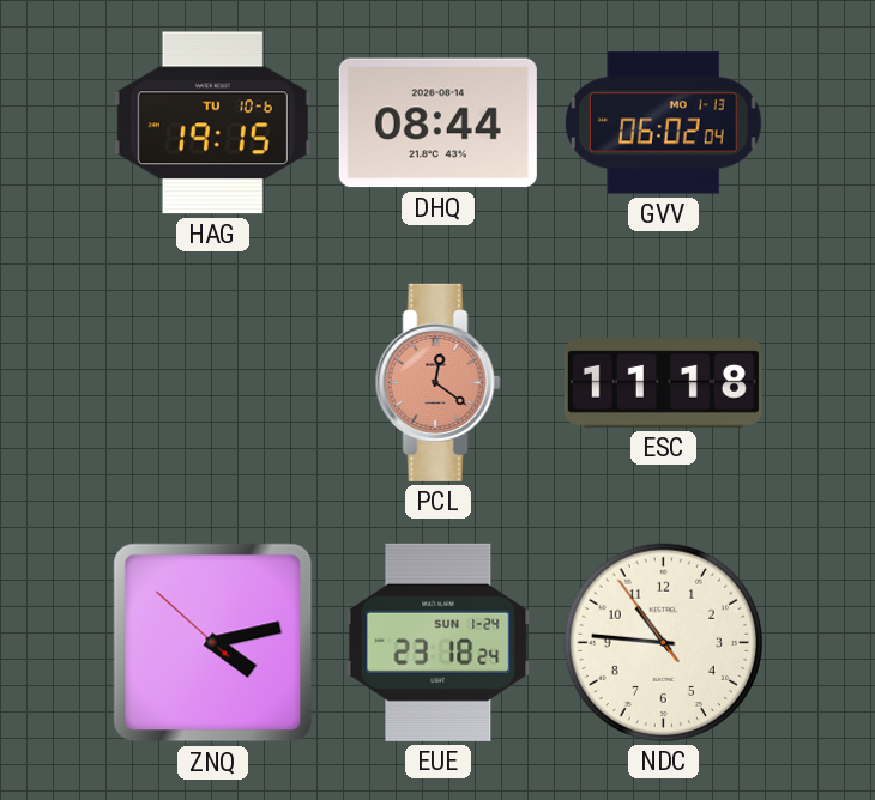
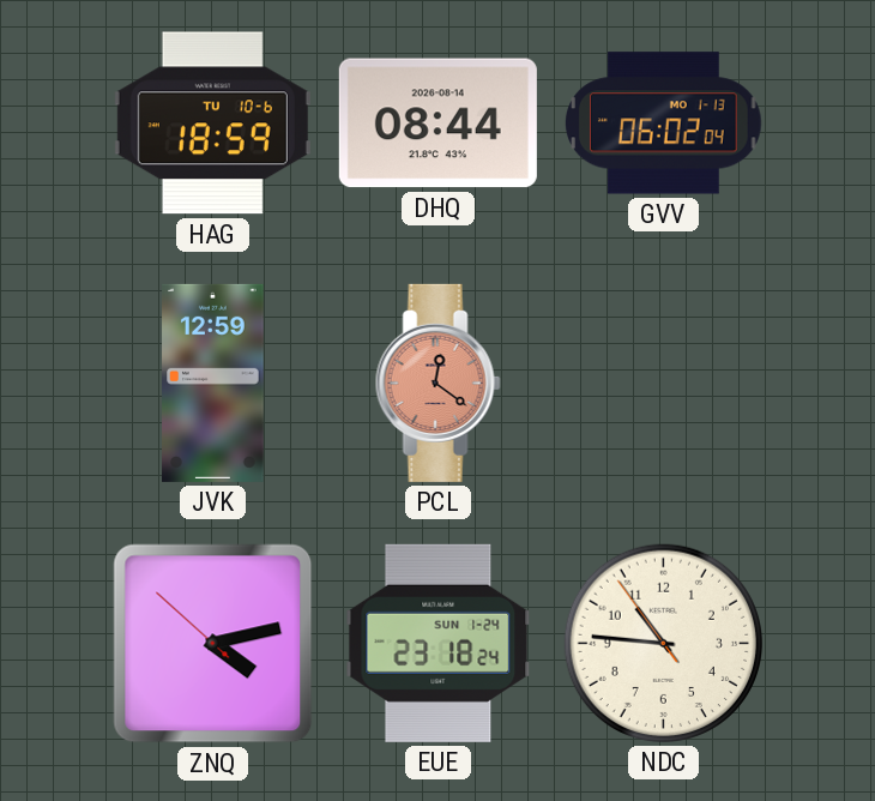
HAG: 19:15 -> 18:59 (212, 124)
JVK: none -> 12:59 (213, 383)
ESC: 11:18 -> none (663, 383)
